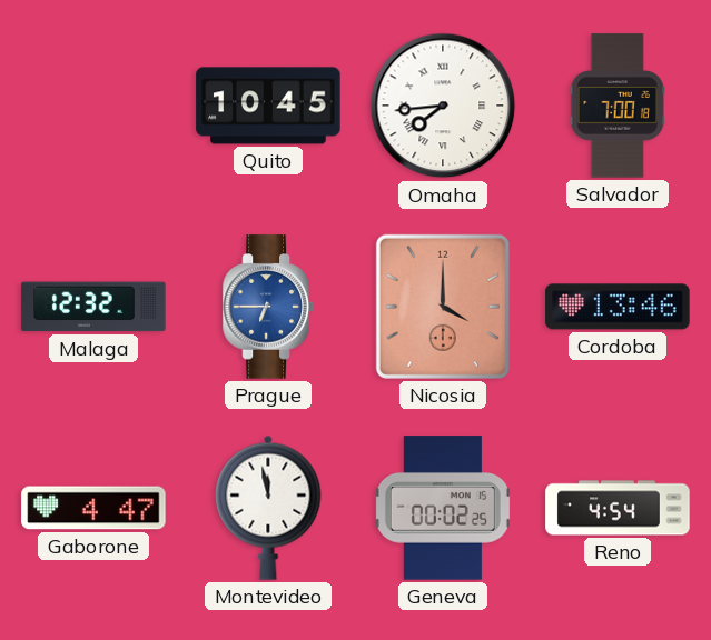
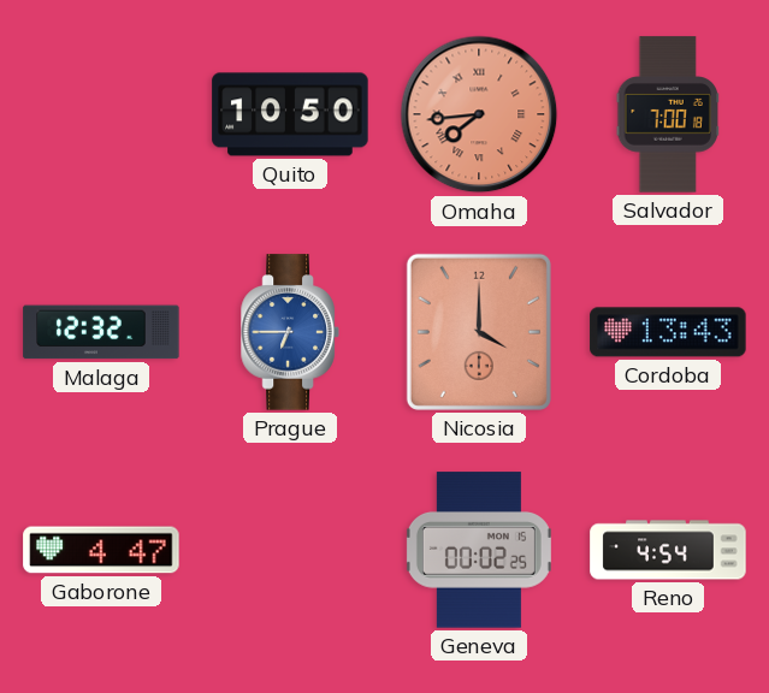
Quito: 10:45 -> 10:50 (290, 114)
Omaha dial: white -> salmon (479, 114)
Cordoba: 13:46 -> 13:43 (668, 332)
Montevideo: 11:58 -> none (268, 508)
